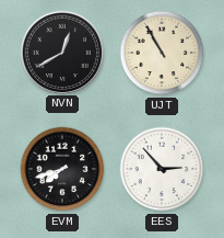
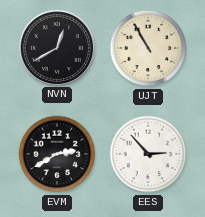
EVM: 7:42 -> 2:40 (57, 154)
